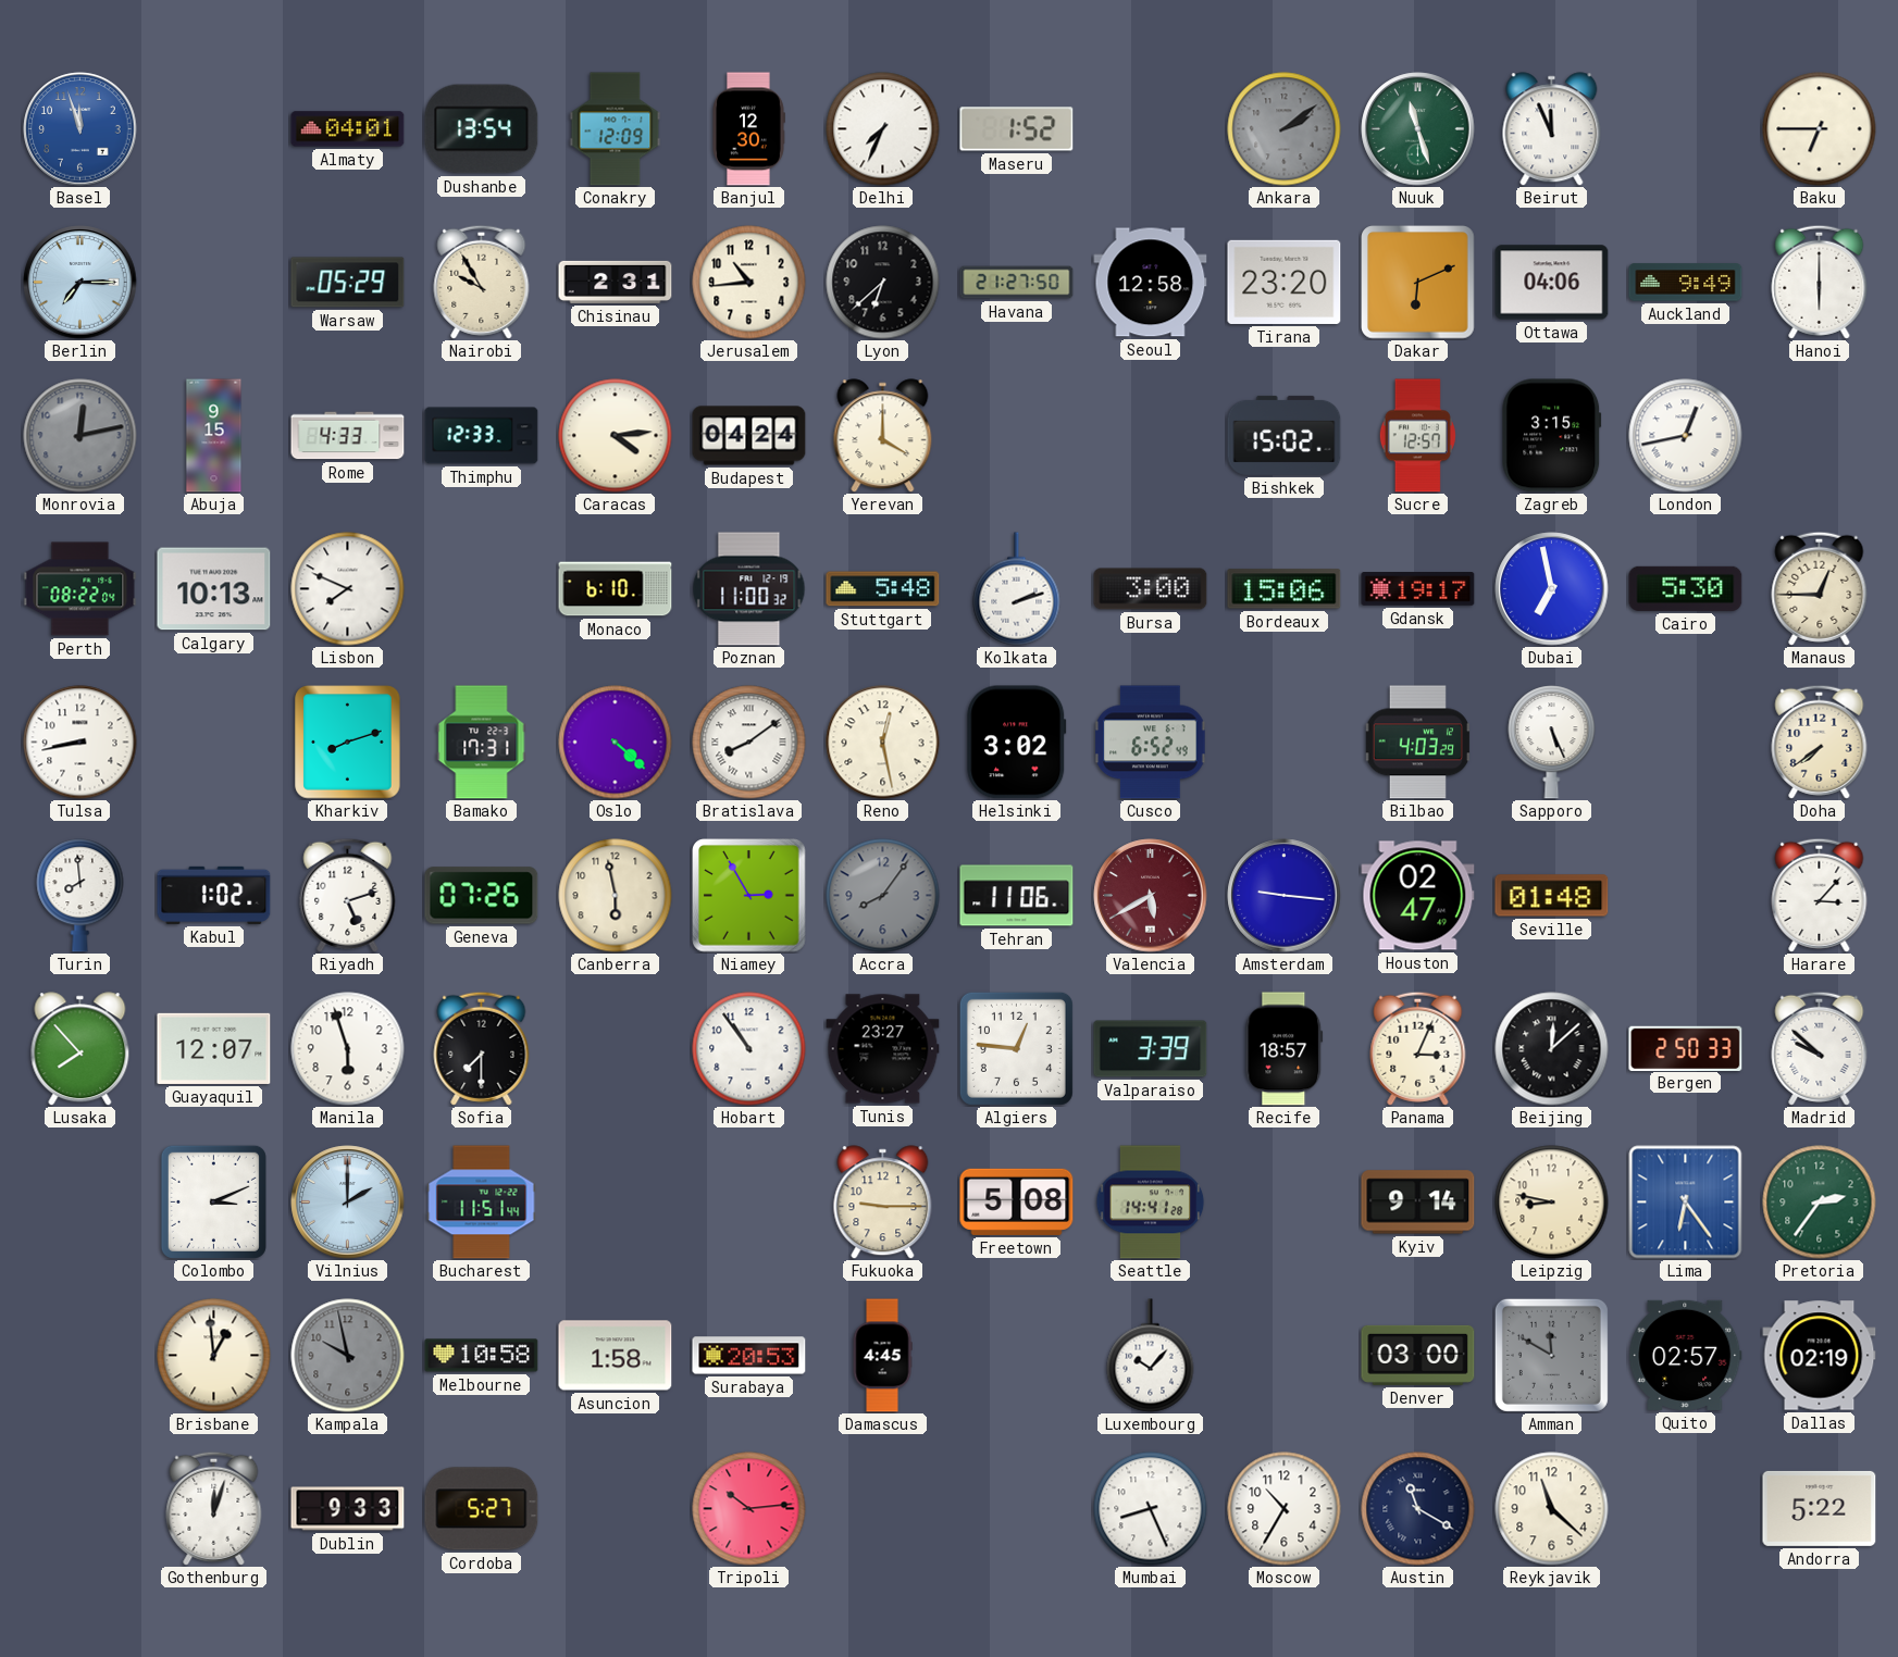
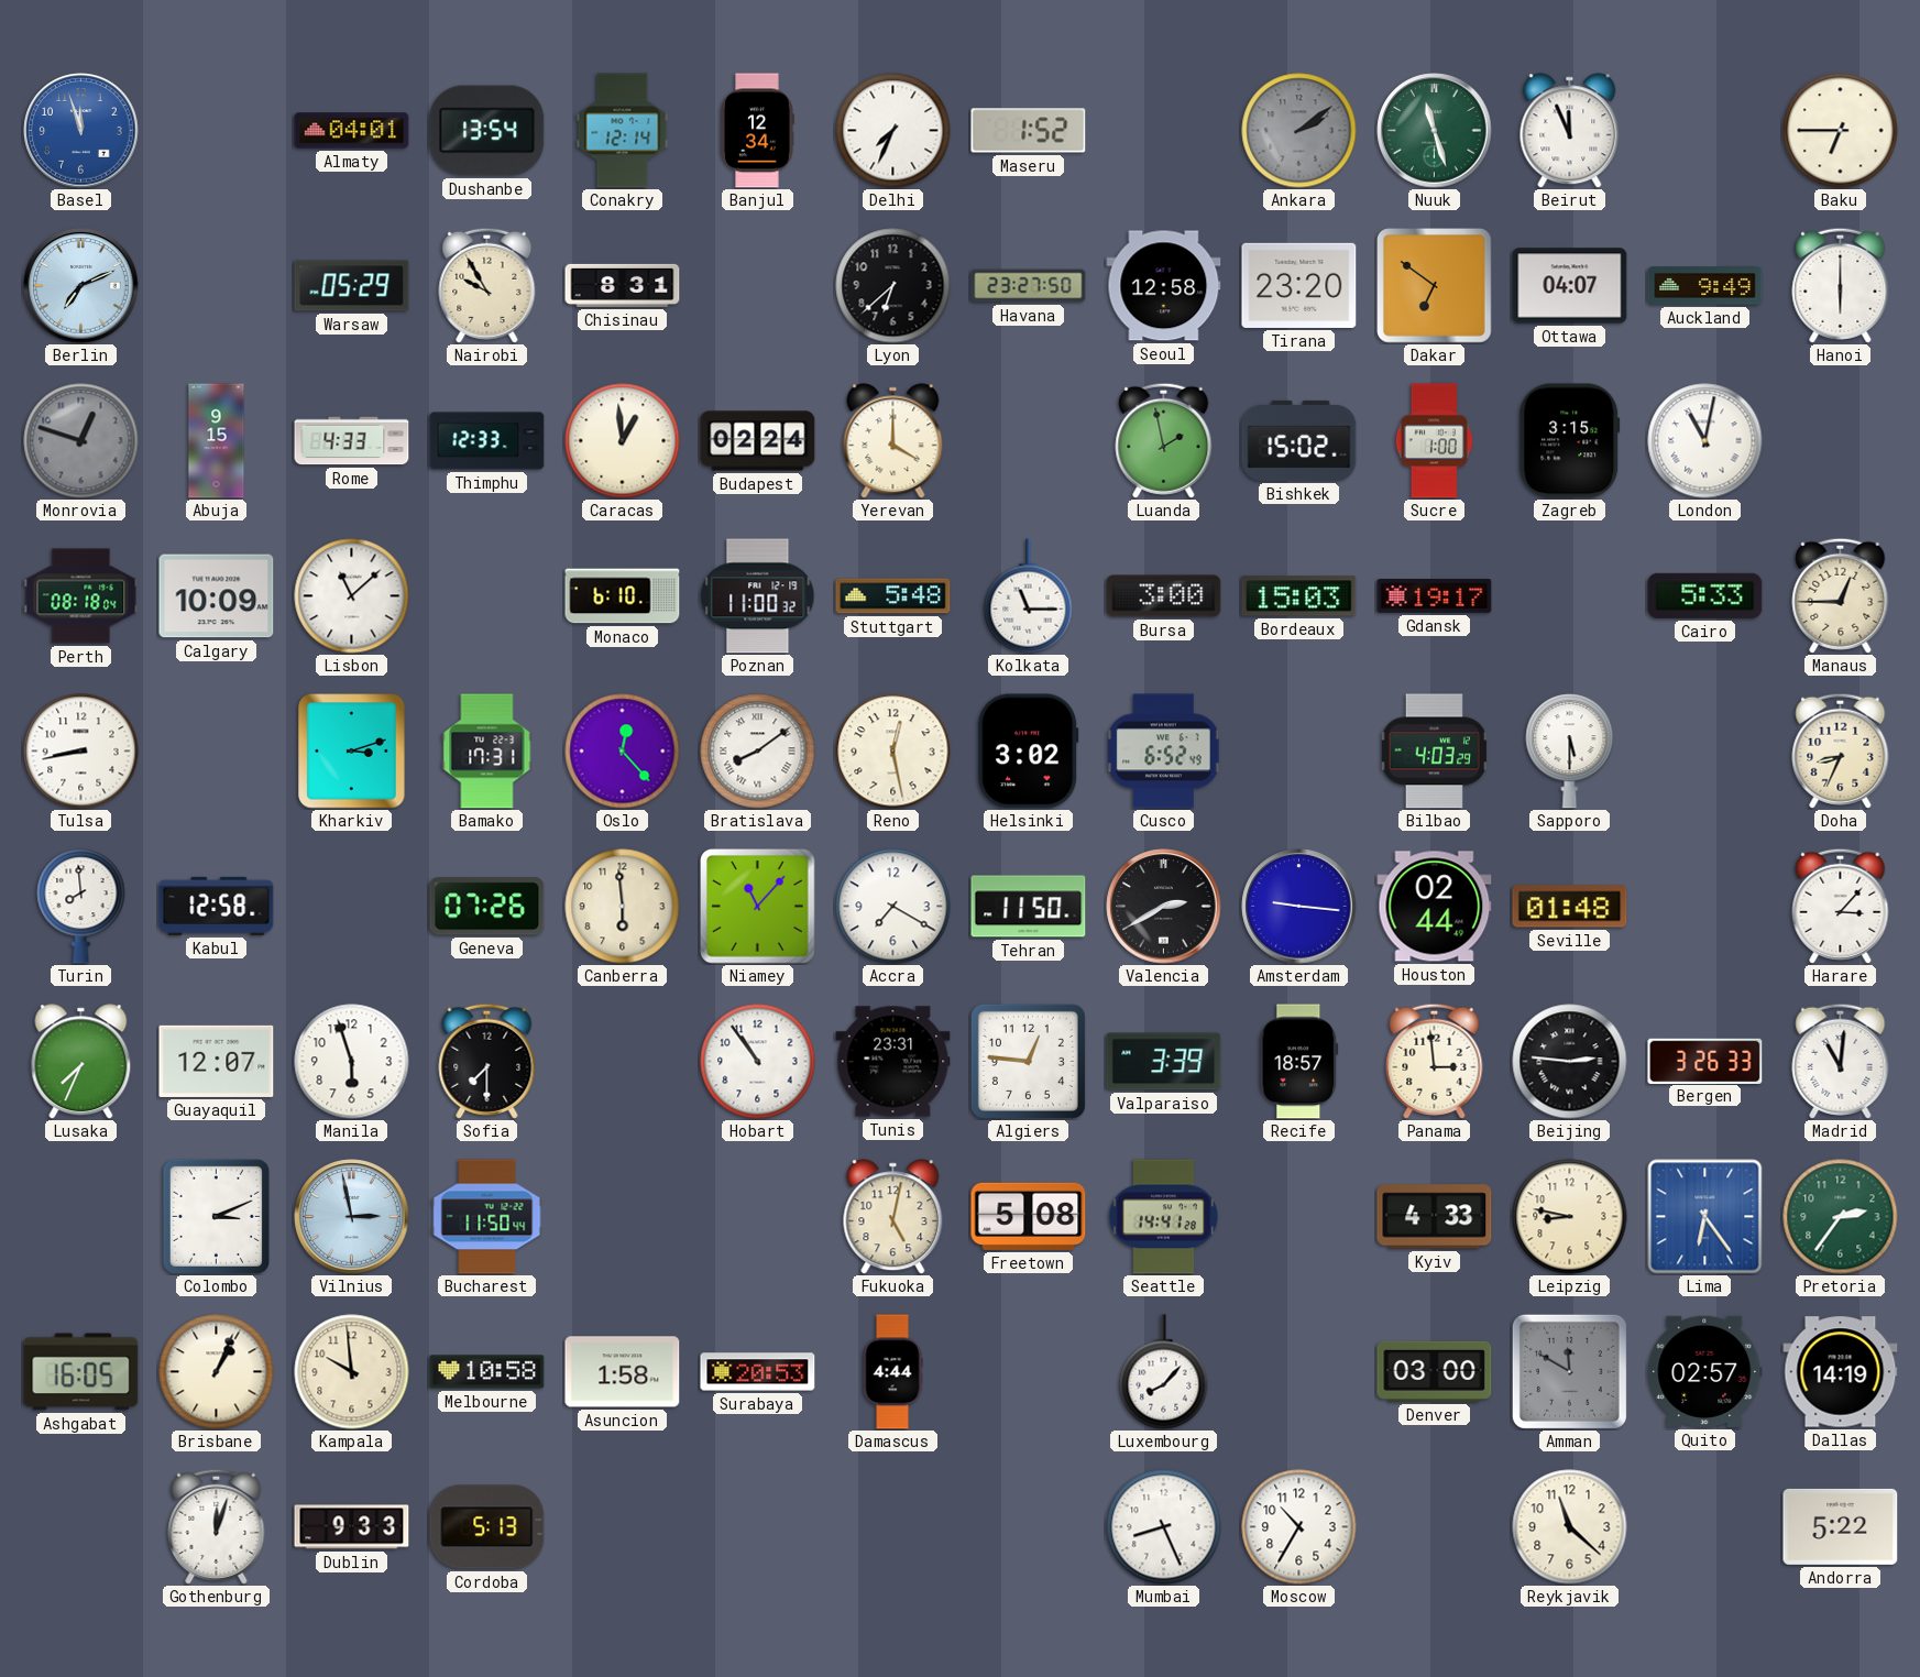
Conakry: 12:09 -> 12:14 (623, 131)
Banjul: 12:30 -> 12:34 (757, 131)
Berlin: 7:15 -> 7:11 (81, 286)
Chisinau: 2:31 -> 8:31 (623, 285)
Jerusalem: 10:44 -> none (749, 283)
Havana: 21:27 -> 23:27 (1029, 286)
Dakar: 6:11 -> 6:51 (1435, 286)
Ottawa: 04:06 -> 04:07 (1570, 286)
Monrovia: 12:13 -> 12:48 (81, 441)
Caracas: 4:14 -> 12:59 (623, 441)
Budapest: 04:24 -> 02:24 (758, 441)
Luanda: none -> 1:58 (1164, 440)
Sucre: 12:57 -> 1:00 (1434, 441)
London: 12:43 -> 11:02 (1705, 441)
Perth: 08:22 -> 08:18 (81, 596)
Calgary: 10:13 -> 10:09 (217, 596)
Lisbon: 7:49 -> 11:08 (352, 596)
Kolkata: 2:12 -> 11:15 (1029, 596)
Bordeaux: 15:06 -> 15:03 (1299, 596)
Dubai: 6:58 -> none (1552, 589)
Cairo: 5:30 -> 5:33 (1705, 595)
Kharkiv: 8:12 -> 3:12 (352, 752)
Oslo: 4:22 -> 12:23 (623, 752)
Sapporo: 5:26 -> 5:30 (1570, 752)
Doha: 7:39 -> 8:34 (1841, 750)
Kabul: 1:02 -> 12:58 (217, 906)
Riyadh: 5:12 -> none (348, 895)
Canberra: 5:58 -> 5:59 (623, 907)
Niamey: 2:55 -> 11:07 (758, 907)
Accra: 8:06 -> 7:20 (893, 907)
Accra dial: grey -> white (893, 907)
Tehran: 11:06 -> 11:50 (1029, 907)
Valencia: 5:40 -> 2:40 (1164, 907)
Valencia dial: burgundy -> black (1164, 907)
Houston: 02:47 -> 02:44 (1435, 907)
Lusaka: 7:53 -> 7:34 (81, 1062)
Tunis: 23:27 -> 23:31 (893, 1062)
Panama: 3:04 -> 2:59 (1435, 1061)
Beijing: 12:08 -> 2:46 (1570, 1062)
Bergen: 2:50 -> 3:26 (1705, 1061)
Madrid: 9:52 -> 11:01 (1841, 1061)
Vilnius: 2:00 -> 2:58 (352, 1217)
Bucharest: 11:51 -> 11:50 (487, 1217)
Fukuoka: 9:15 -> 5:02 (893, 1217)
Kyiv: 9:14 -> 4:33 (1435, 1217)
Ashgabat: none -> 16:05 (81, 1372)
Brisbane: 12:59 -> 1:04 (217, 1372)
Kampala: 9:58 -> 9:59 (352, 1372)
Kampala dial: grey -> cream (352, 1372)
Damascus: 4:45 -> 4:44 (892, 1372)
Luxembourg: 10:07 -> 8:07 (1164, 1372)
Dallas: 02:19 -> 14:19 (1841, 1372)
Cordoba: 5:27 -> 5:13 (487, 1527)
Tripoli: 10:14 -> none (749, 1509)
Austin: 11:20 -> none (1418, 1509)
